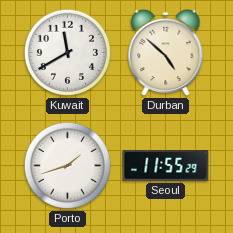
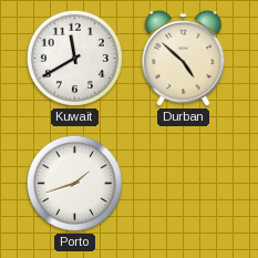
Seoul: 11:55 -> none (166, 166)
